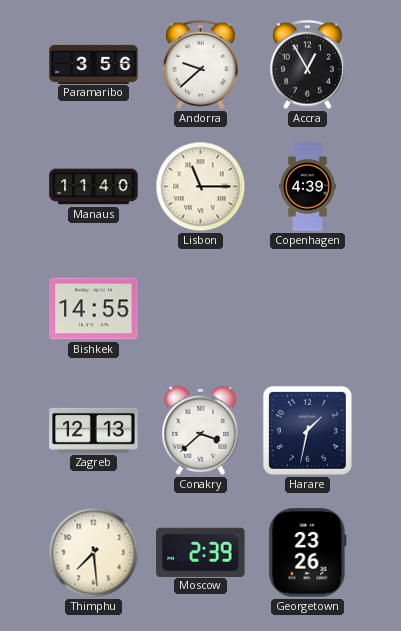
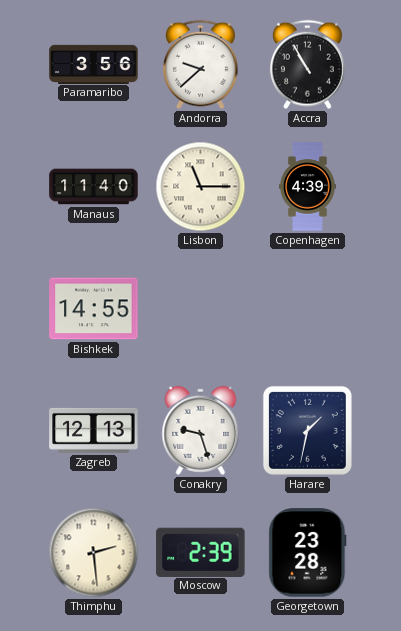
Accra: 12:55 -> 10:55 (307, 65)
Conakry: 3:38 -> 9:27 (201, 430)
Thimphu: 7:29 -> 2:29 (94, 553)
Georgetown: 23:26 -> 23:28 (308, 553)
